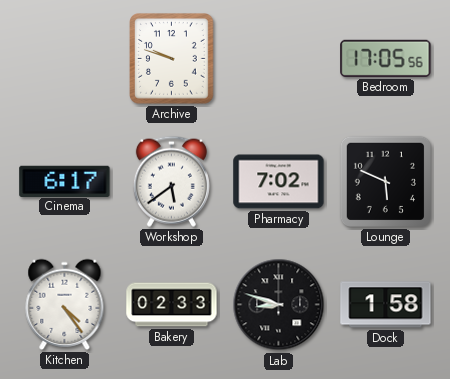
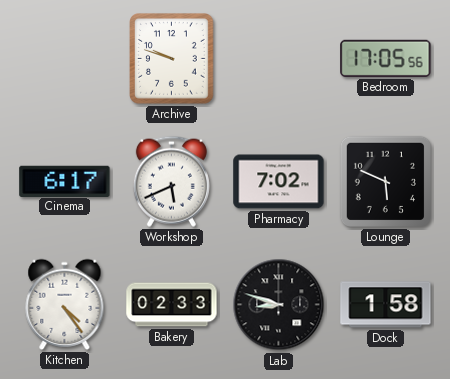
Workshop: 5:39 -> 5:41 (171, 181)
